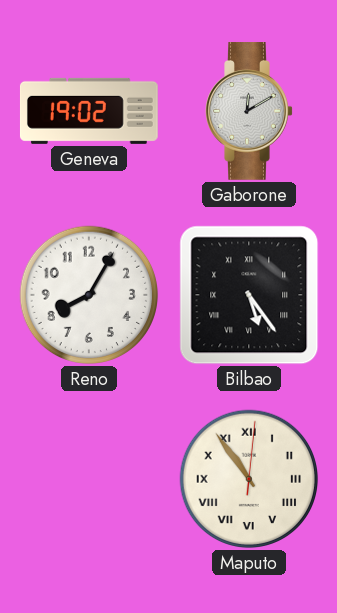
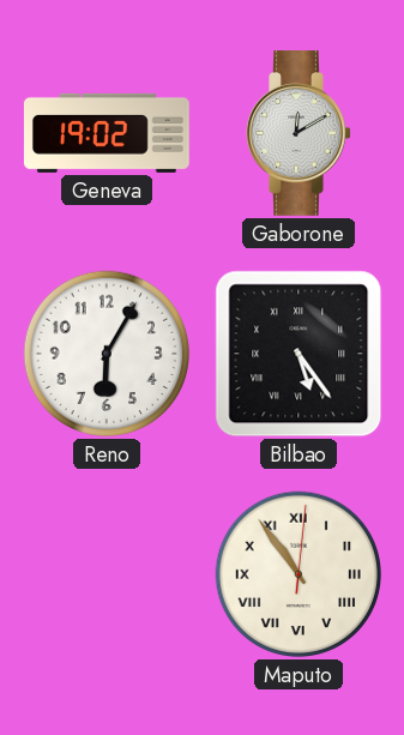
Reno: 8:05 -> 6:05 (107, 354)
